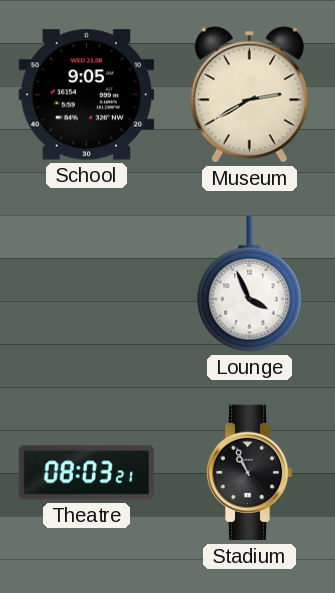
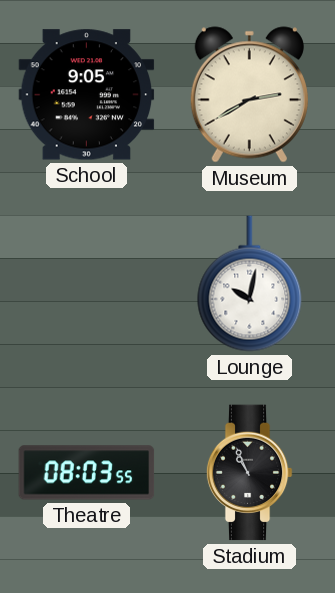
Lounge: 3:56 -> 10:02 (250, 284)
Theatre: 08:03:21 -> 08:03:55 (87, 473)
